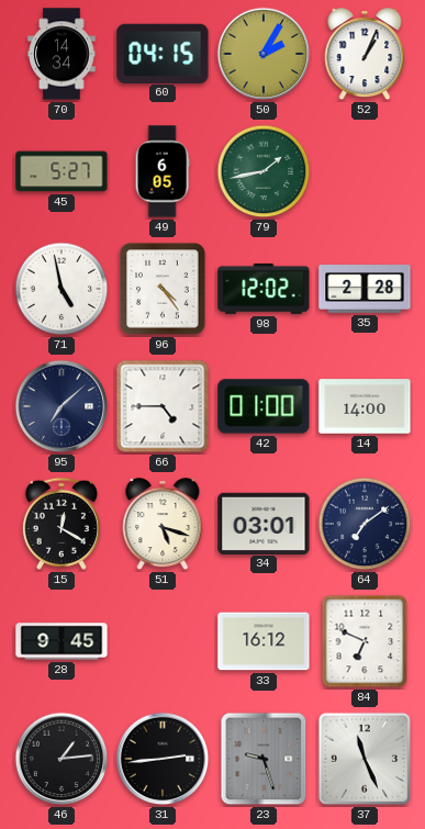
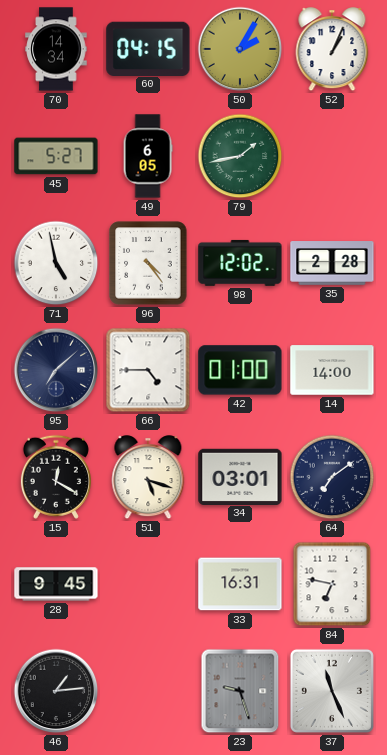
33: 16:12 -> 16:31 (240, 584)
84: 6:49 -> 6:47 (332, 584)
31: 2:44 -> none (163, 759)
